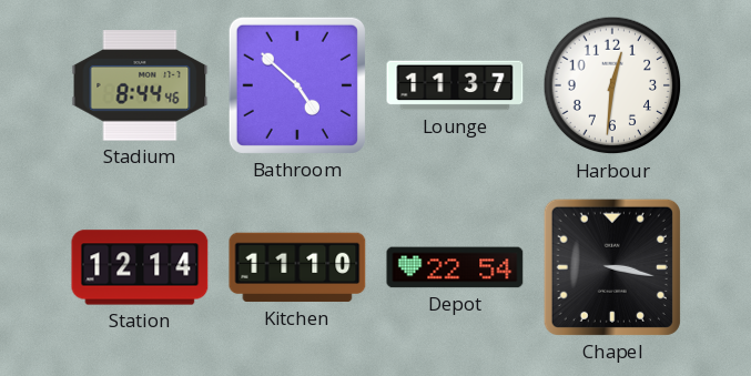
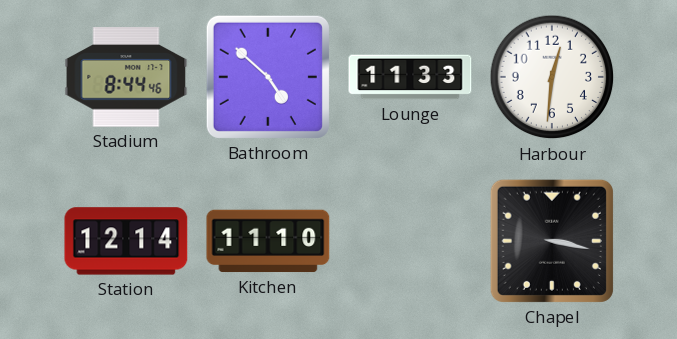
Lounge: 11:37 -> 11:33 (410, 77)
Depot: 22:54 -> none (455, 267)
